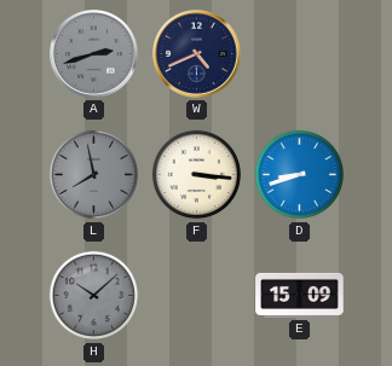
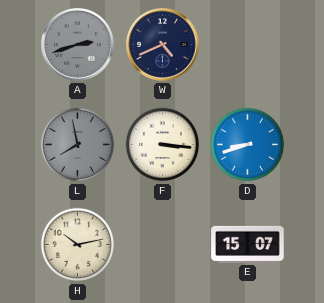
H: 10:08 -> 10:13 (78, 245)
H dial: grey -> cream (78, 245)
E: 15:09 -> 15:07 (248, 244)
